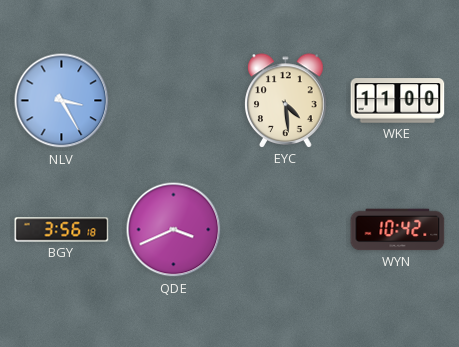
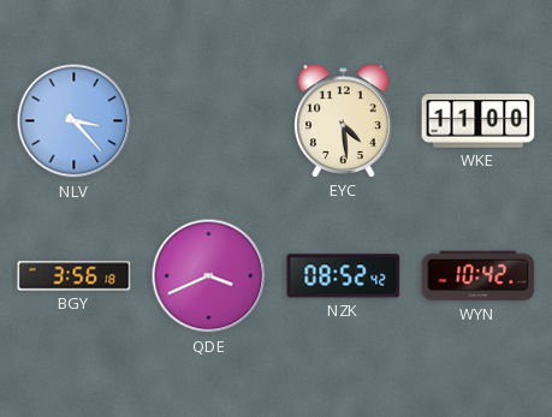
NLV: 3:25 -> 3:23 (75, 121)
NZK: none -> 08:52 (344, 276)
